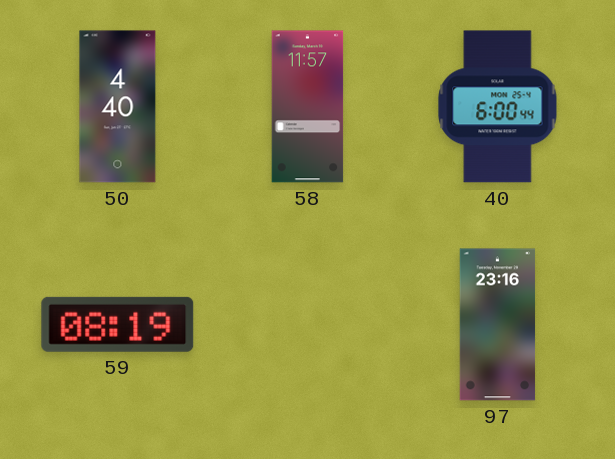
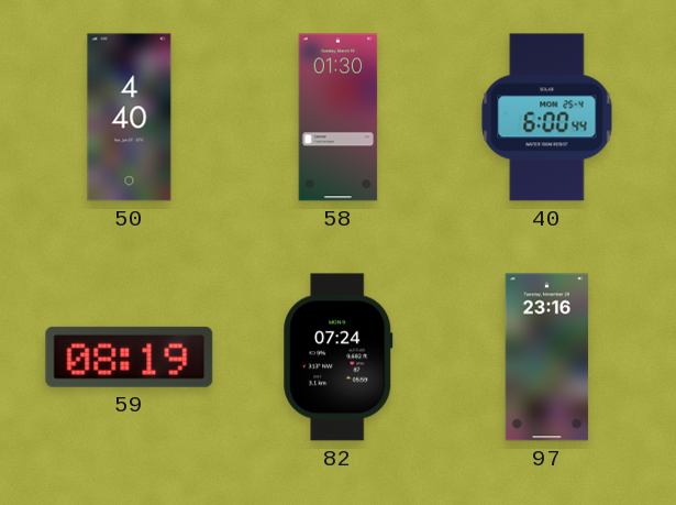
58: 11:57 -> 01:30 (339, 118)
82: none -> 07:24 (339, 358)
